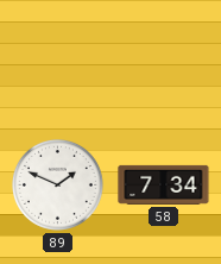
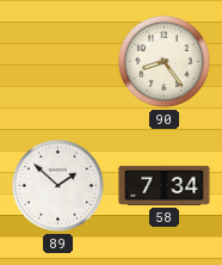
90: none -> 8:24 (164, 61)
89: 1:49 -> 1:52 (57, 185)
